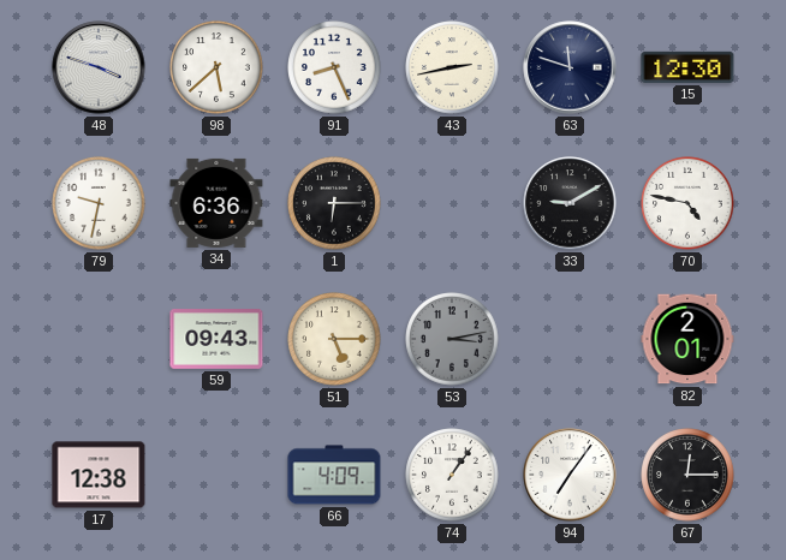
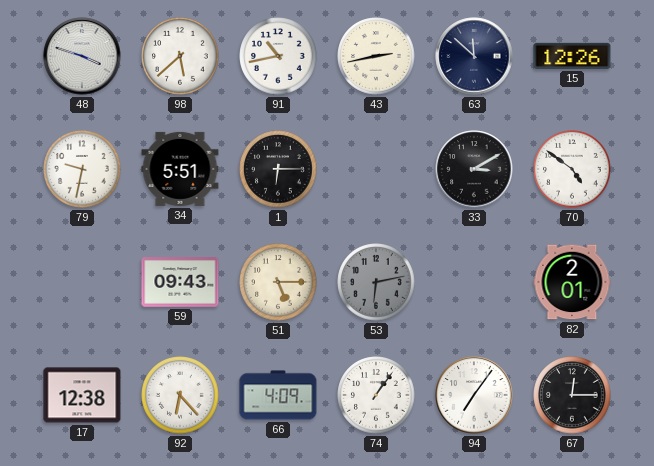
91: 8:26 -> 10:43 (278, 56)
63: 11:48 -> 11:52 (474, 56)
15: 12:30 -> 12:26 (572, 56)
34: 6:36 -> 5:51 (180, 169)
33: 9:10 -> 3:10 (474, 169)
70: 4:47 -> 4:51 (572, 169)
53: 3:13 -> 6:13 (376, 282)
92: none -> 6:23 (180, 395)
